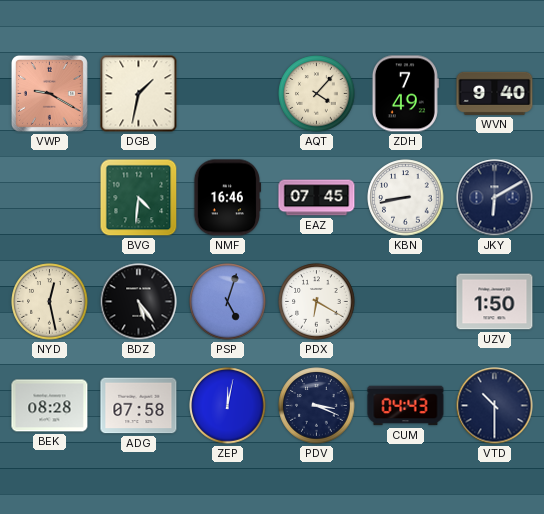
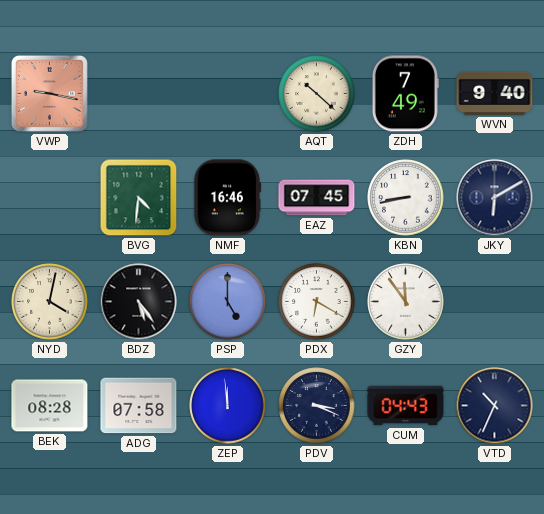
VWP: 9:20 -> 9:17 (49, 93)
DGB: 1:32 -> none (139, 94)
AQT: 4:07 -> 10:22 (317, 94)
NYD: 12:28 -> 4:02 (50, 302)
PSP: 5:03 -> 5:00 (228, 302)
GZY: none -> 11:54 (406, 302)
UZV: 1:50 -> none (495, 302)
ZEP: 12:02 -> 11:59 (228, 406)
VTD: 10:30 -> 10:34 (495, 406)
